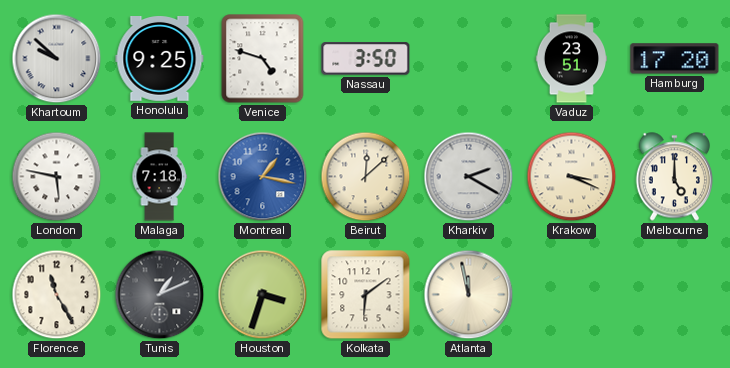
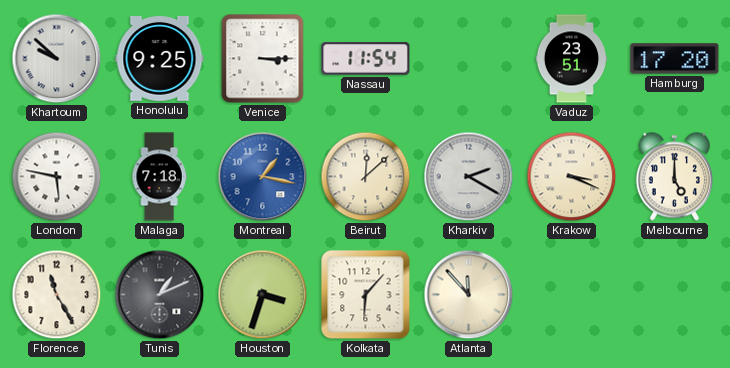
Venice: 4:48 -> 3:15 (263, 59)
Nassau: 3:50 -> 11:54 (366, 59)
Kolkata: 6:09 -> 6:07 (366, 295)
Atlanta: 11:58 -> 11:53 (469, 295)
